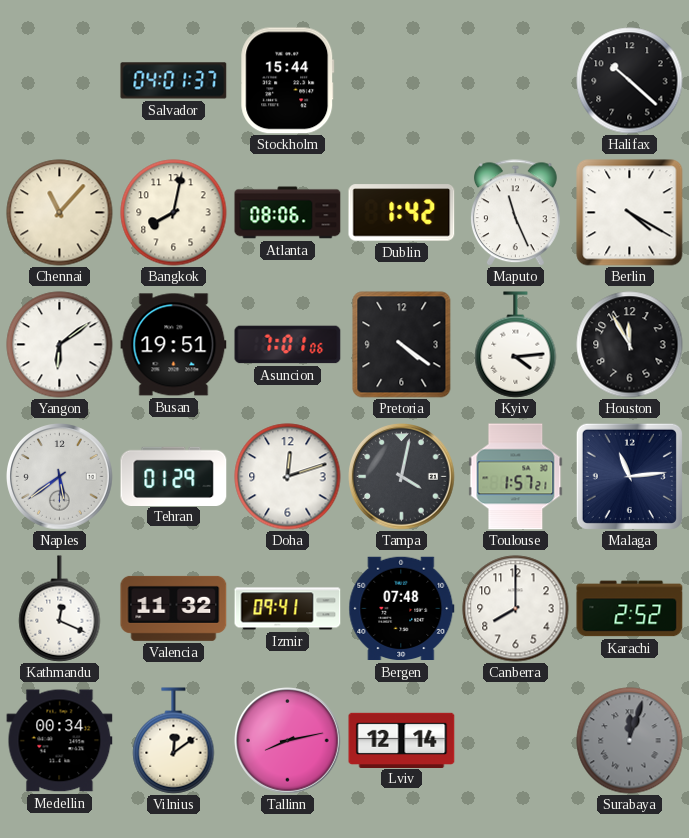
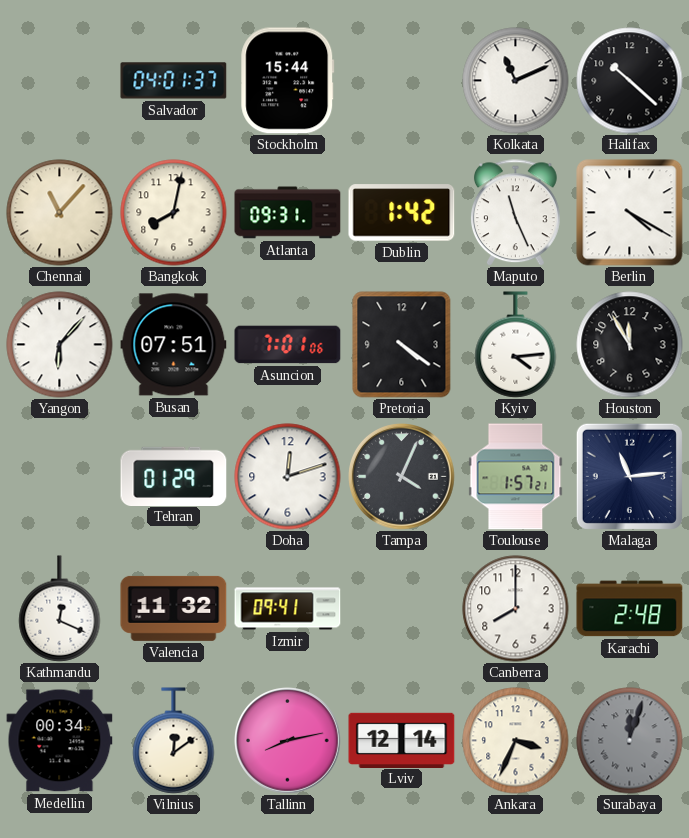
Kolkata: none -> 11:11 (516, 81)
Atlanta: 08:06 -> 09:31 (288, 213)
Yangon: 6:09 -> 6:07 (60, 345)
Busan: 19:51 -> 07:51 (174, 345)
Naples: 5:39 -> none (60, 477)
Tampa: 4:02 -> 4:04 (402, 477)
Bergen: 07:48 -> none (402, 609)
Karachi: 2:52 -> 2:48 (630, 609)
Ankara: none -> 3:34 (516, 741)
